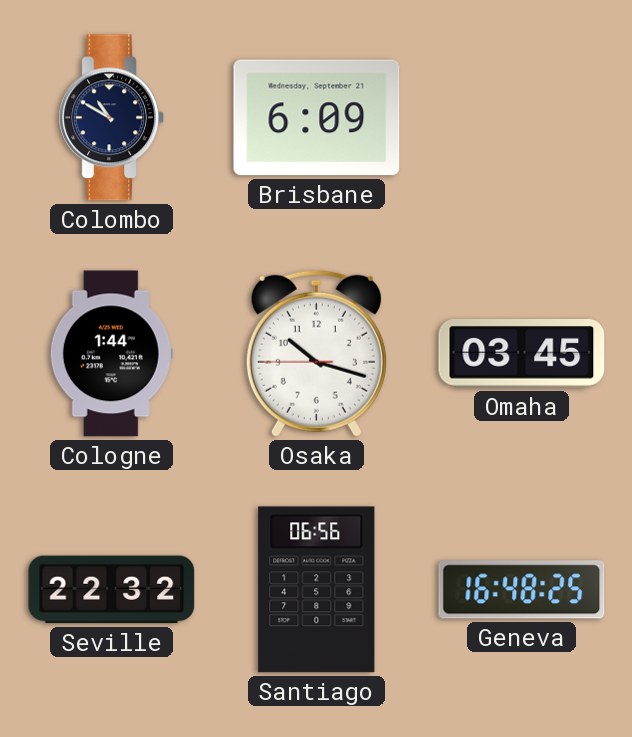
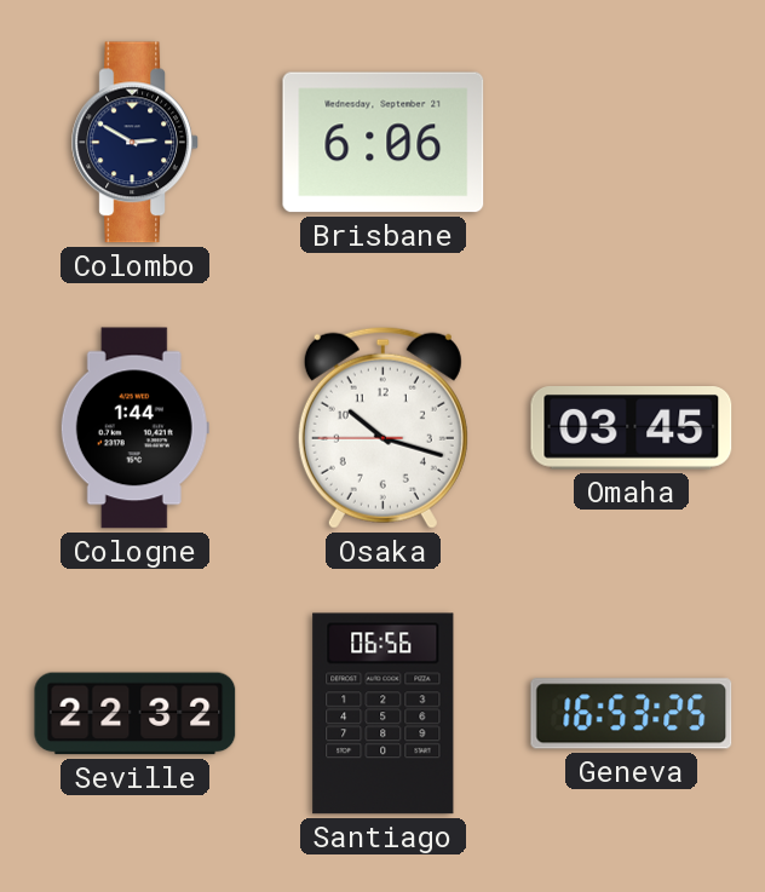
Colombo: 10:50 -> 2:50 (136, 143)
Brisbane: 6:09 -> 6:06 (384, 143)
Geneva: 16:48 -> 16:53 (632, 714)
